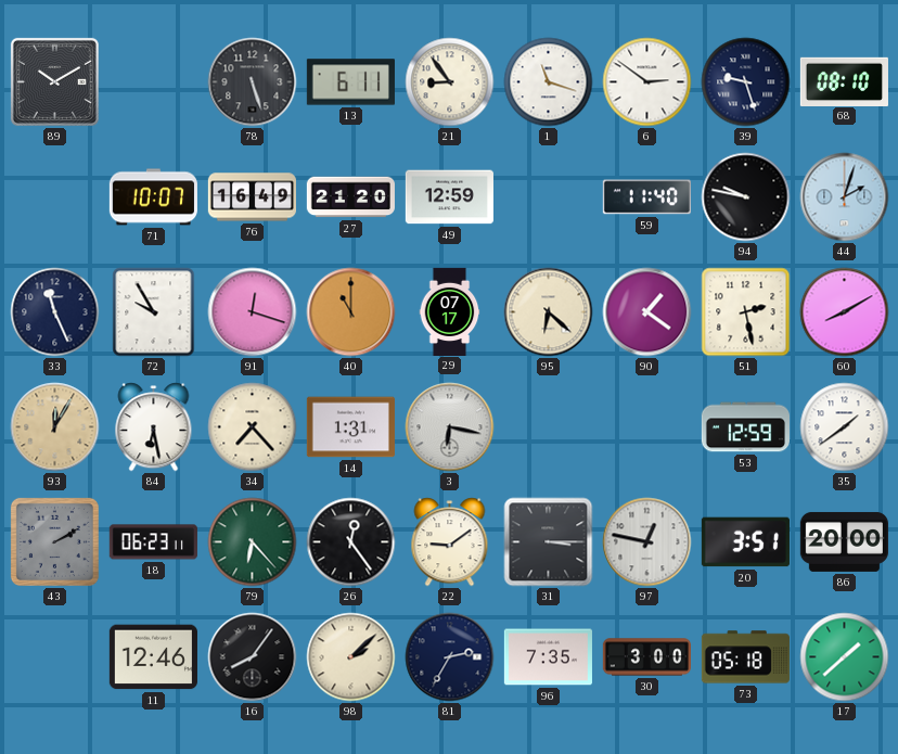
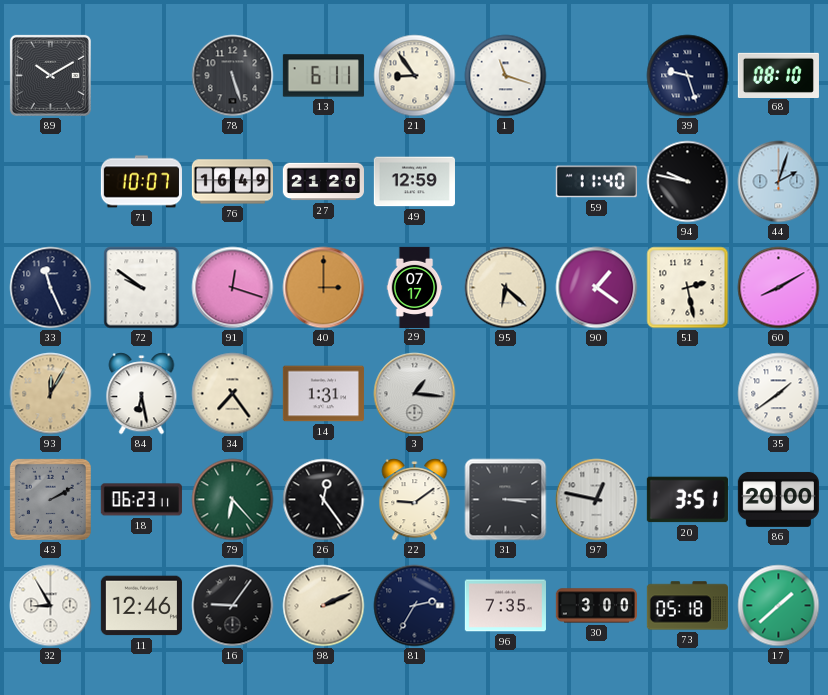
6: 2:51 -> none (647, 82)
72: 9:55 -> 9:51 (142, 288)
40: 11:00 -> 3:00 (324, 288)
34: 7:23 -> 7:24 (233, 394)
3: 6:17 -> 1:16 (415, 394)
53: 12:59 -> none (745, 427)
32: none -> 8:55 (51, 606)
16: 8:06 -> 9:06 (233, 606)
98: 2:08 -> 2:11 (324, 606)
